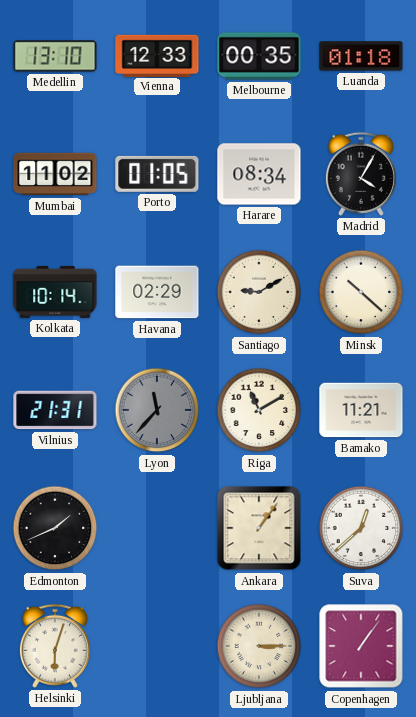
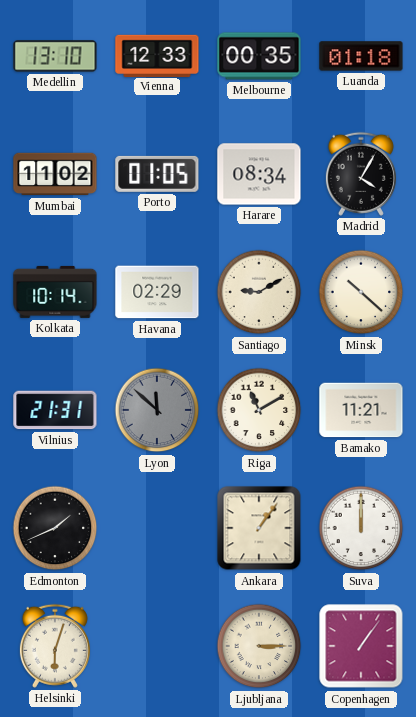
Lyon: 11:37 -> 11:52 (157, 410)
Suva: 12:38 -> 12:00 (361, 528)
